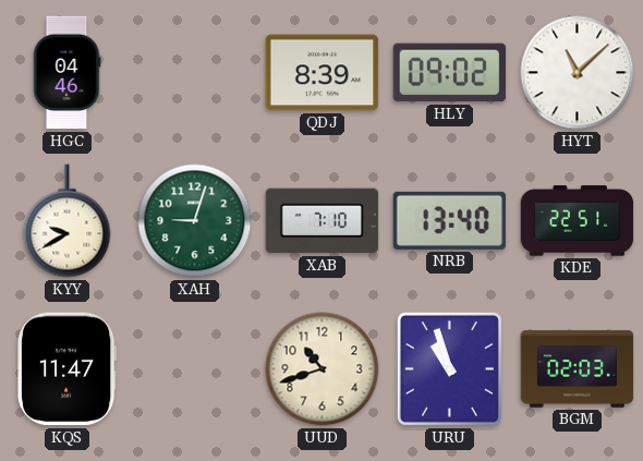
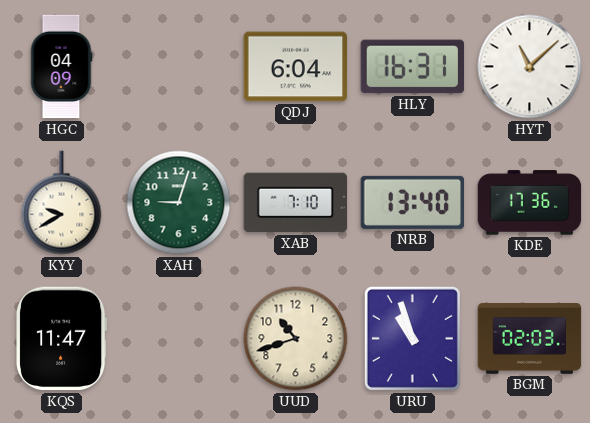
HGC: 04:46 -> 04:09 (61, 67)
QDJ: 8:39 -> 6:04 (296, 67)
HLY: 09:02 -> 16:31 (413, 67)
KDE: 22:51 -> 17:36 (530, 203)
